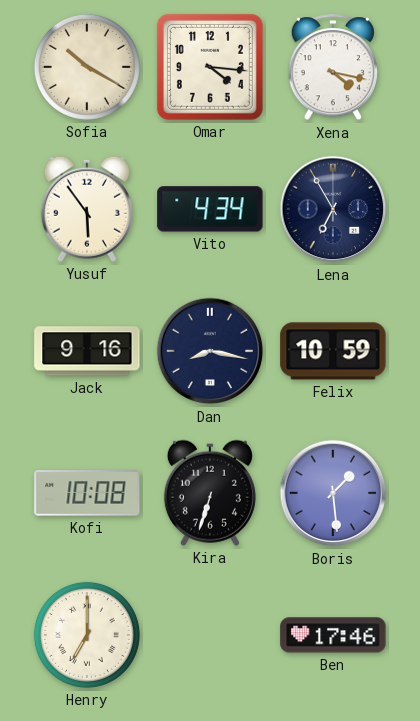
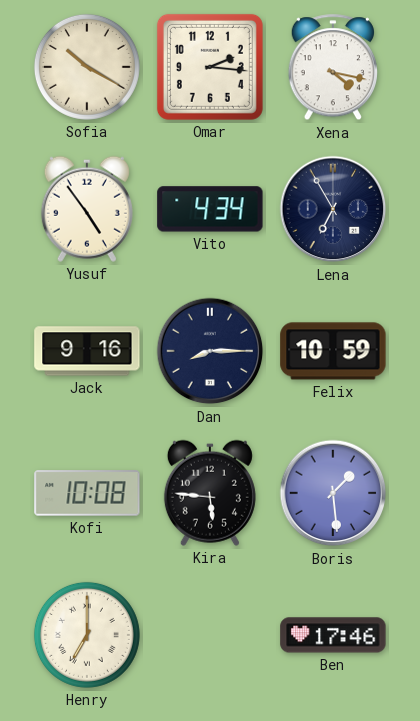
Omar: 4:16 -> 2:16 (210, 67)
Yusuf: 5:54 -> 4:54 (87, 209)
Dan: 8:17 -> 8:15 (210, 351)
Kira: 6:33 -> 5:46 (210, 493)
